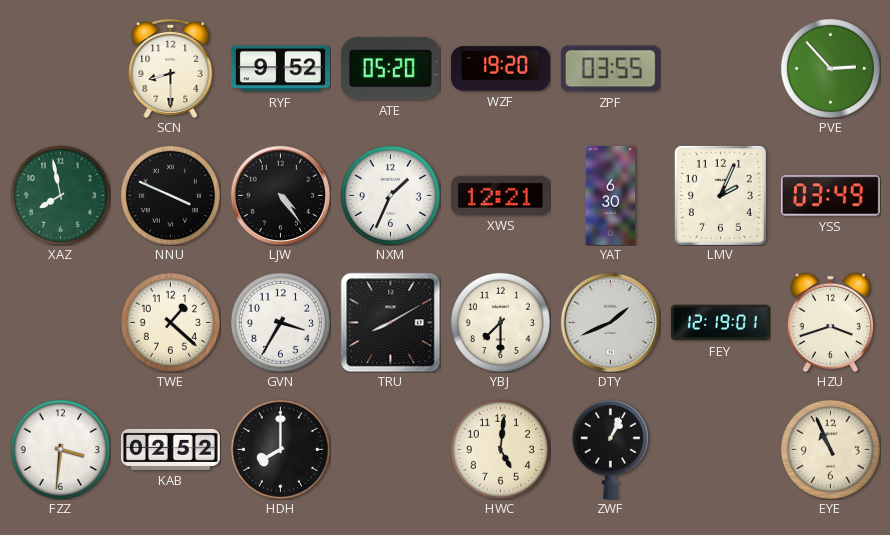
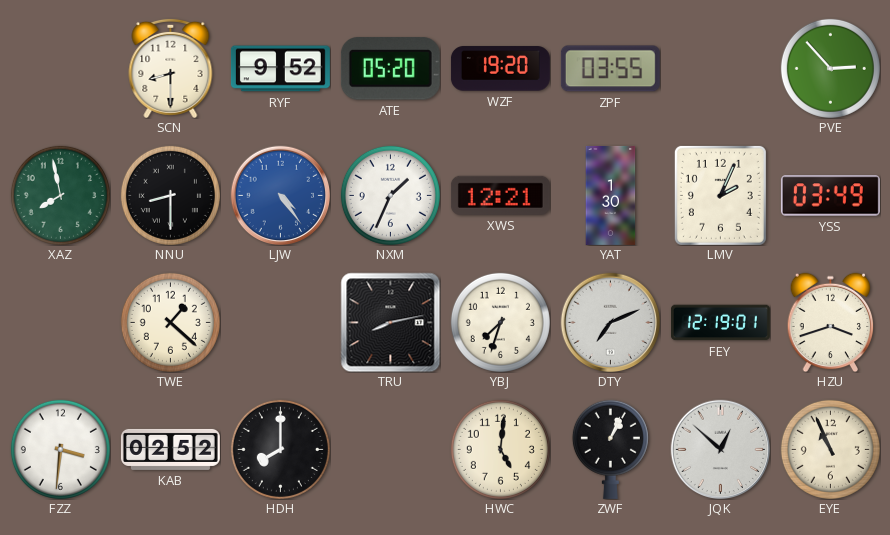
NNU: 3:49 -> 8:30 (170, 195)
LJW dial: black -> blue (280, 195)
YAT: 6:30 -> 1:30 (611, 195)
GVN: 3:35 -> none (280, 322)
TRU: 8:10 -> 8:13 (390, 322)
YBJ: 7:30 -> 7:33 (500, 322)
DTY: 1:41 -> 7:11 (610, 322)
JQK: none -> 12:52 (720, 449)
